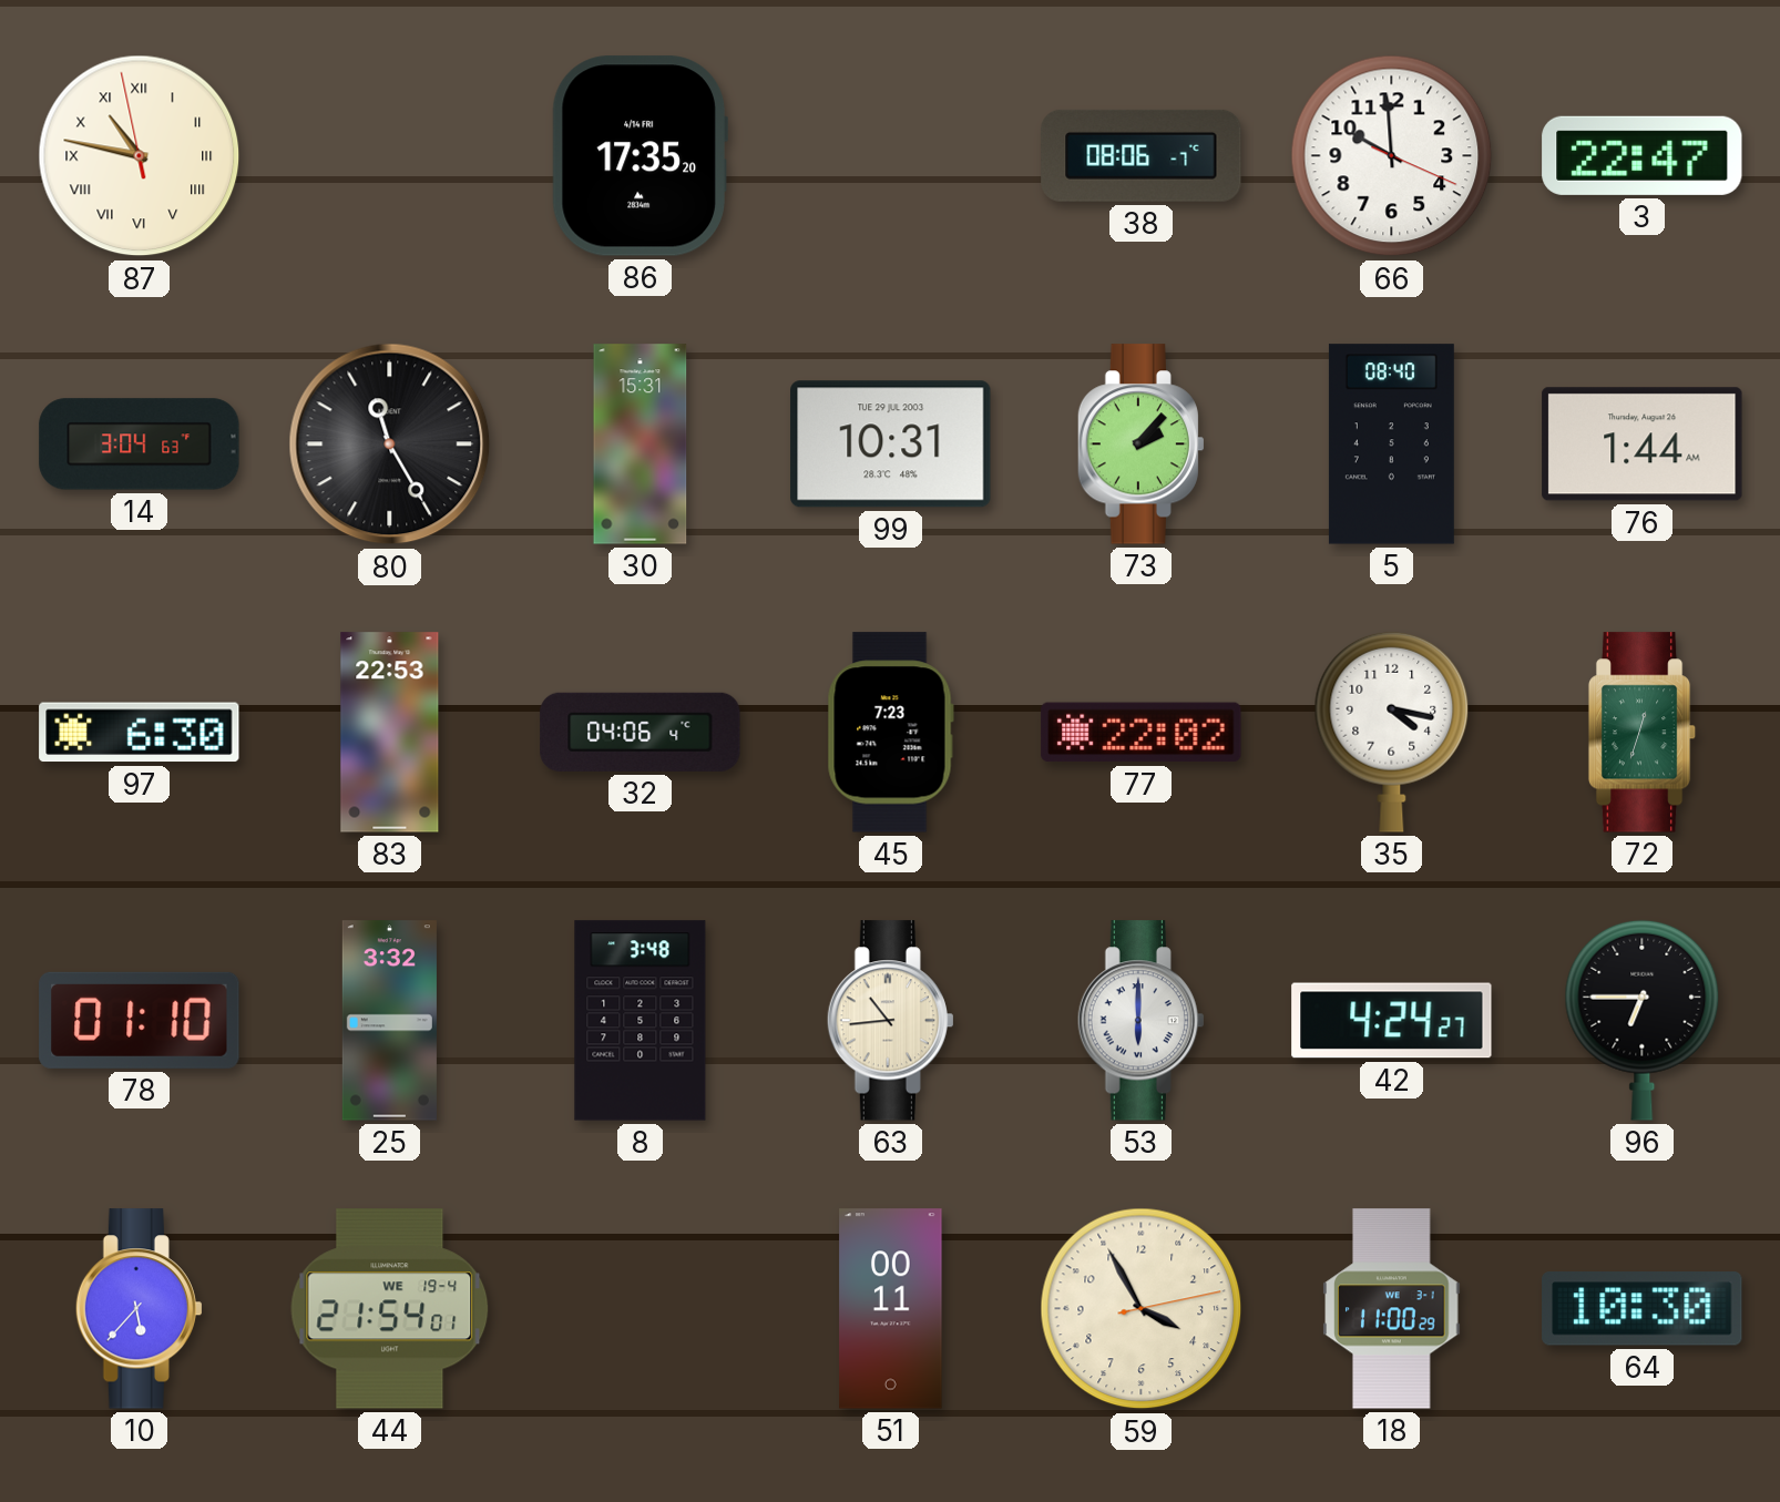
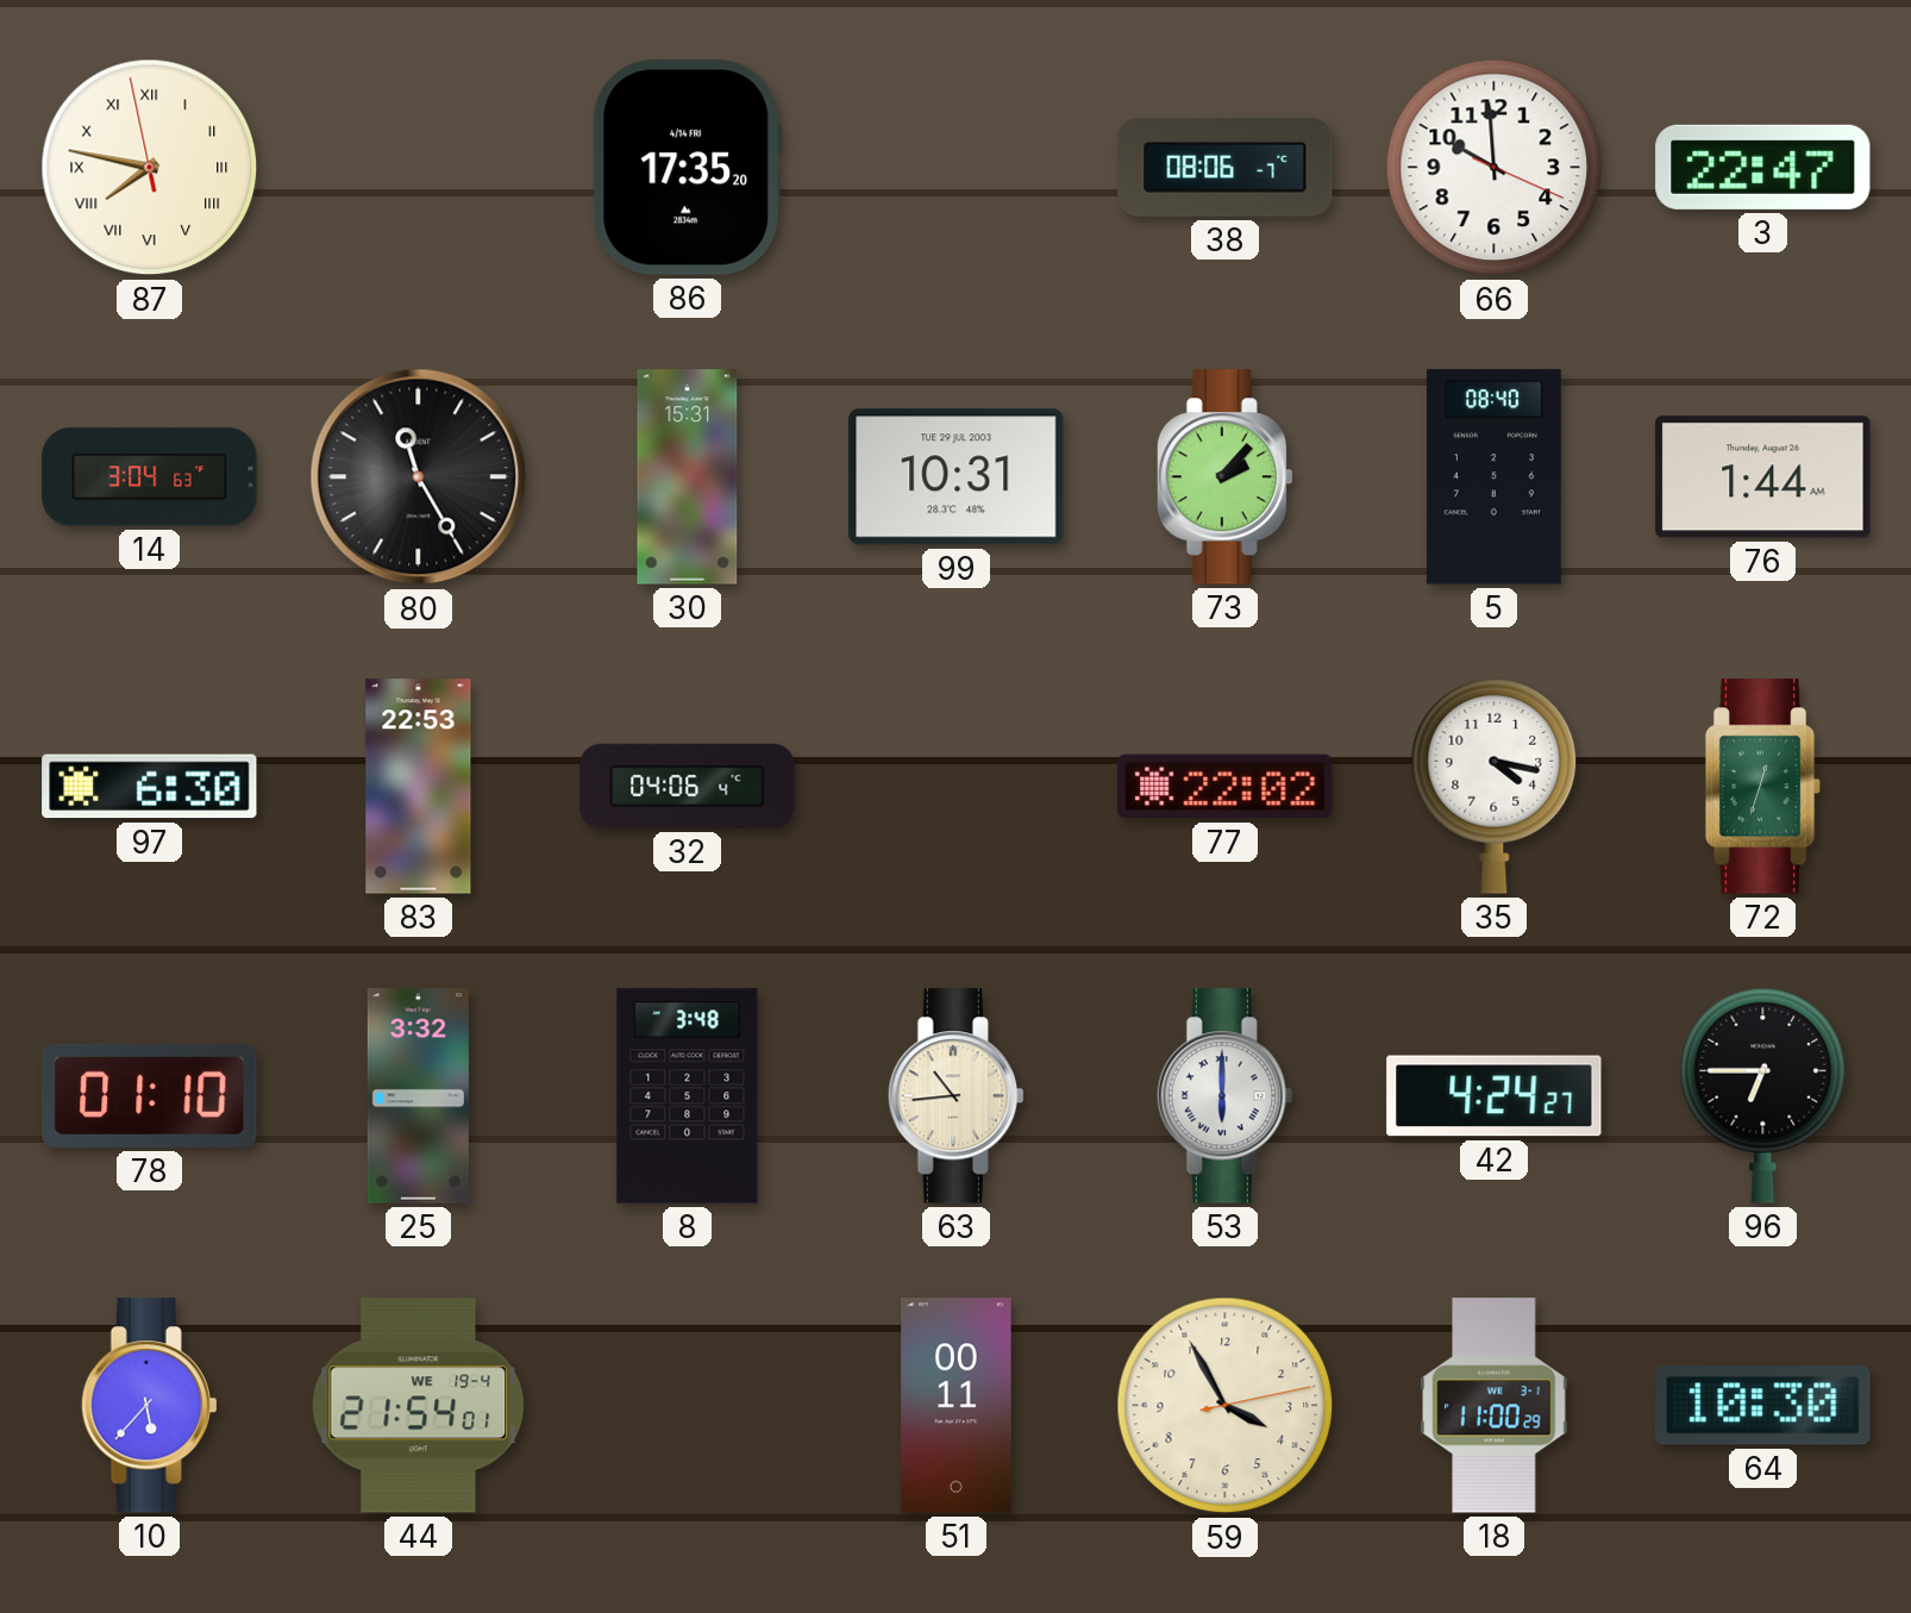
87: 10:46 -> 7:46 (150, 168)
45: 7:23 -> none (890, 733)
